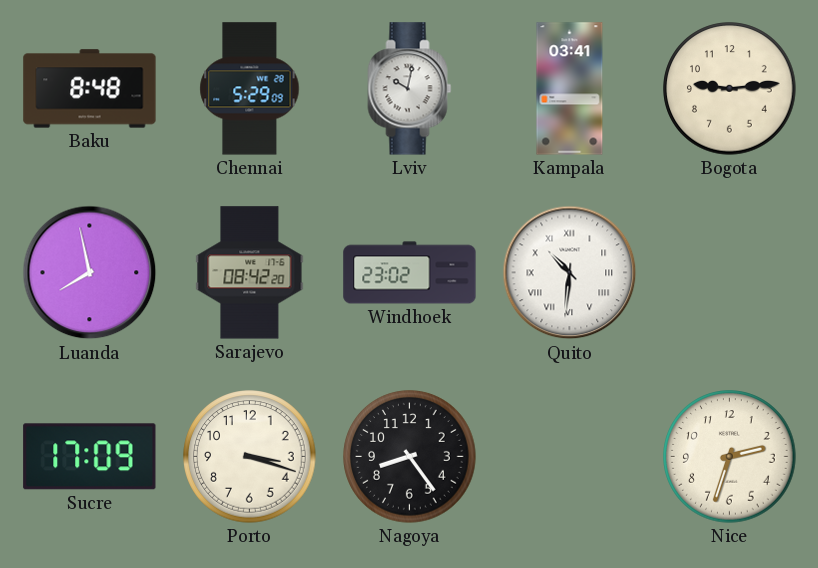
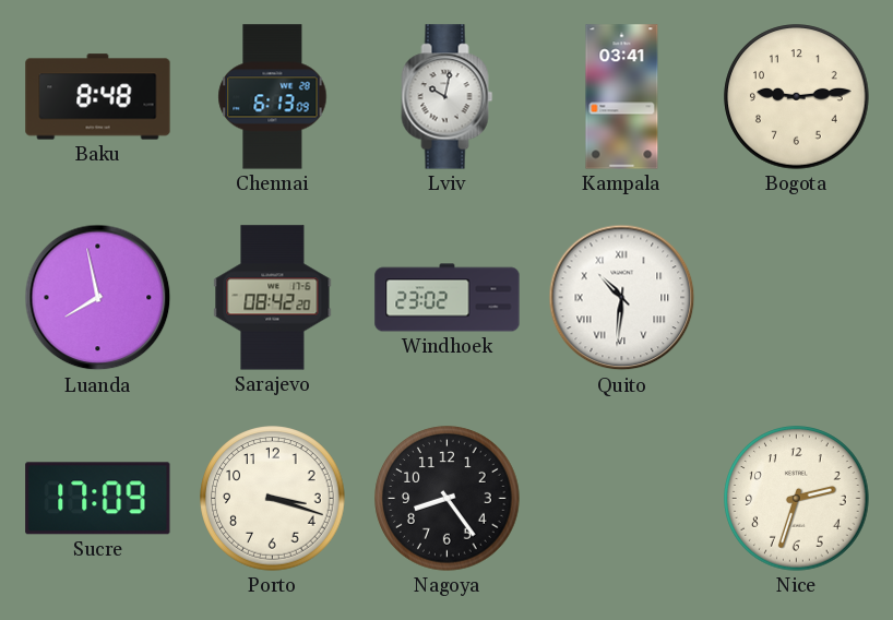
Chennai: 5:29 -> 6:13 (273, 97)
